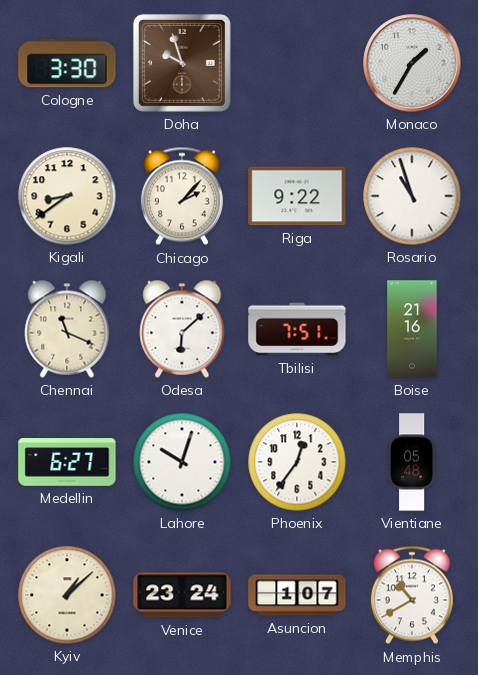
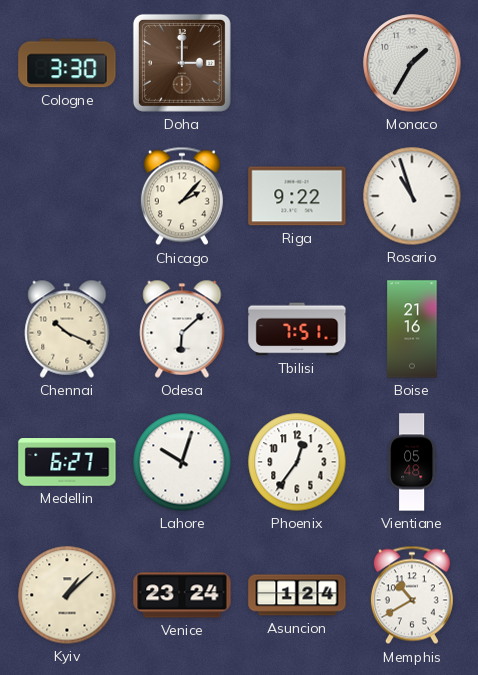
Doha: 9:57 -> 3:00 (182, 63)
Kigali: 8:39 -> none (67, 196)
Chennai: 11:19 -> 10:19 (67, 329)
Asuncion: 1:07 -> 1:24 (297, 595)
